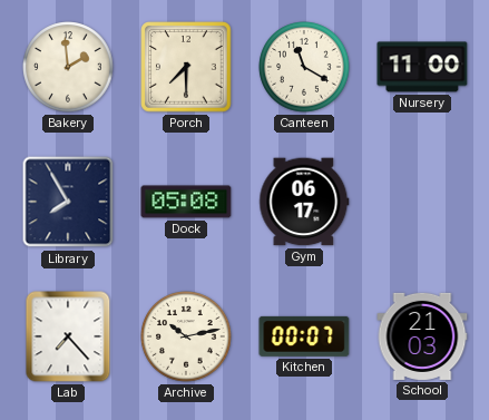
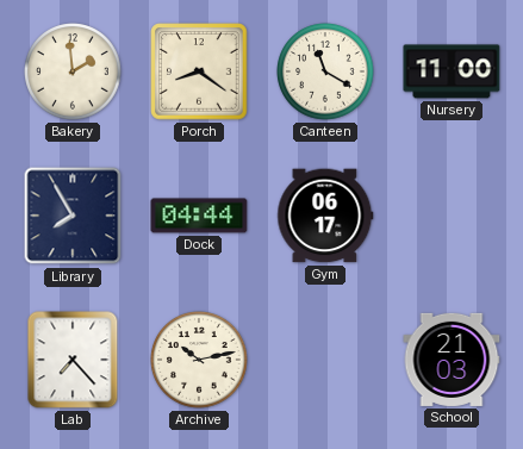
Porch: 7:30 -> 8:21 (199, 71)
Dock: 05:08 -> 04:44 (199, 216)
Kitchen: 00:07 -> none (304, 336)
